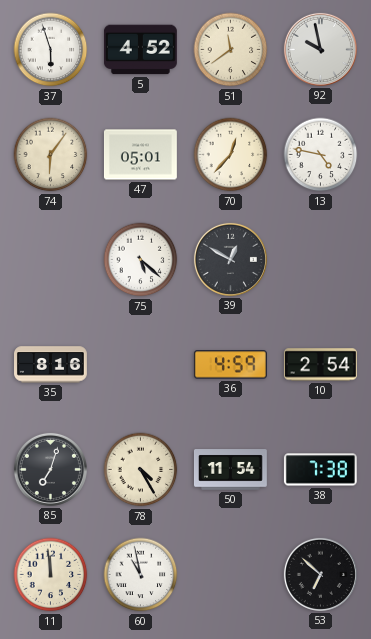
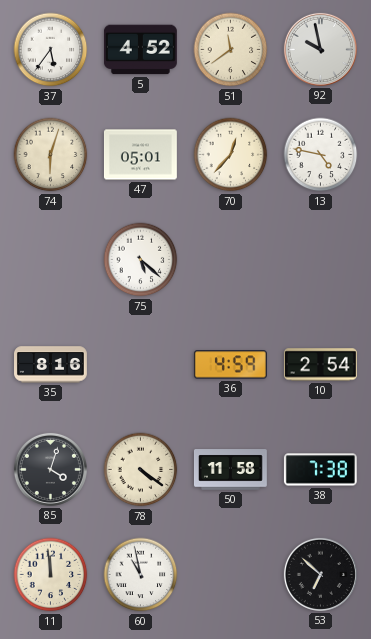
37: 5:57 -> 5:36 (51, 50)
74: 6:06 -> 6:03 (51, 155)
39: 12:50 -> none (230, 259)
85: 7:03 -> 4:03 (50, 469)
78: 4:25 -> 4:21 (141, 470)
50: 11:54 -> 11:58 (230, 470)
